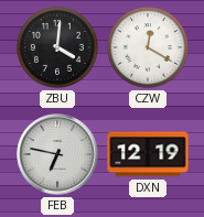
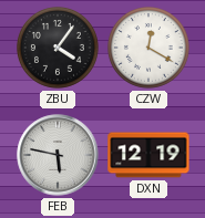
ZBU: 4:01 -> 4:06 (59, 49)
FEB: 6:47 -> 5:47 (58, 155)
